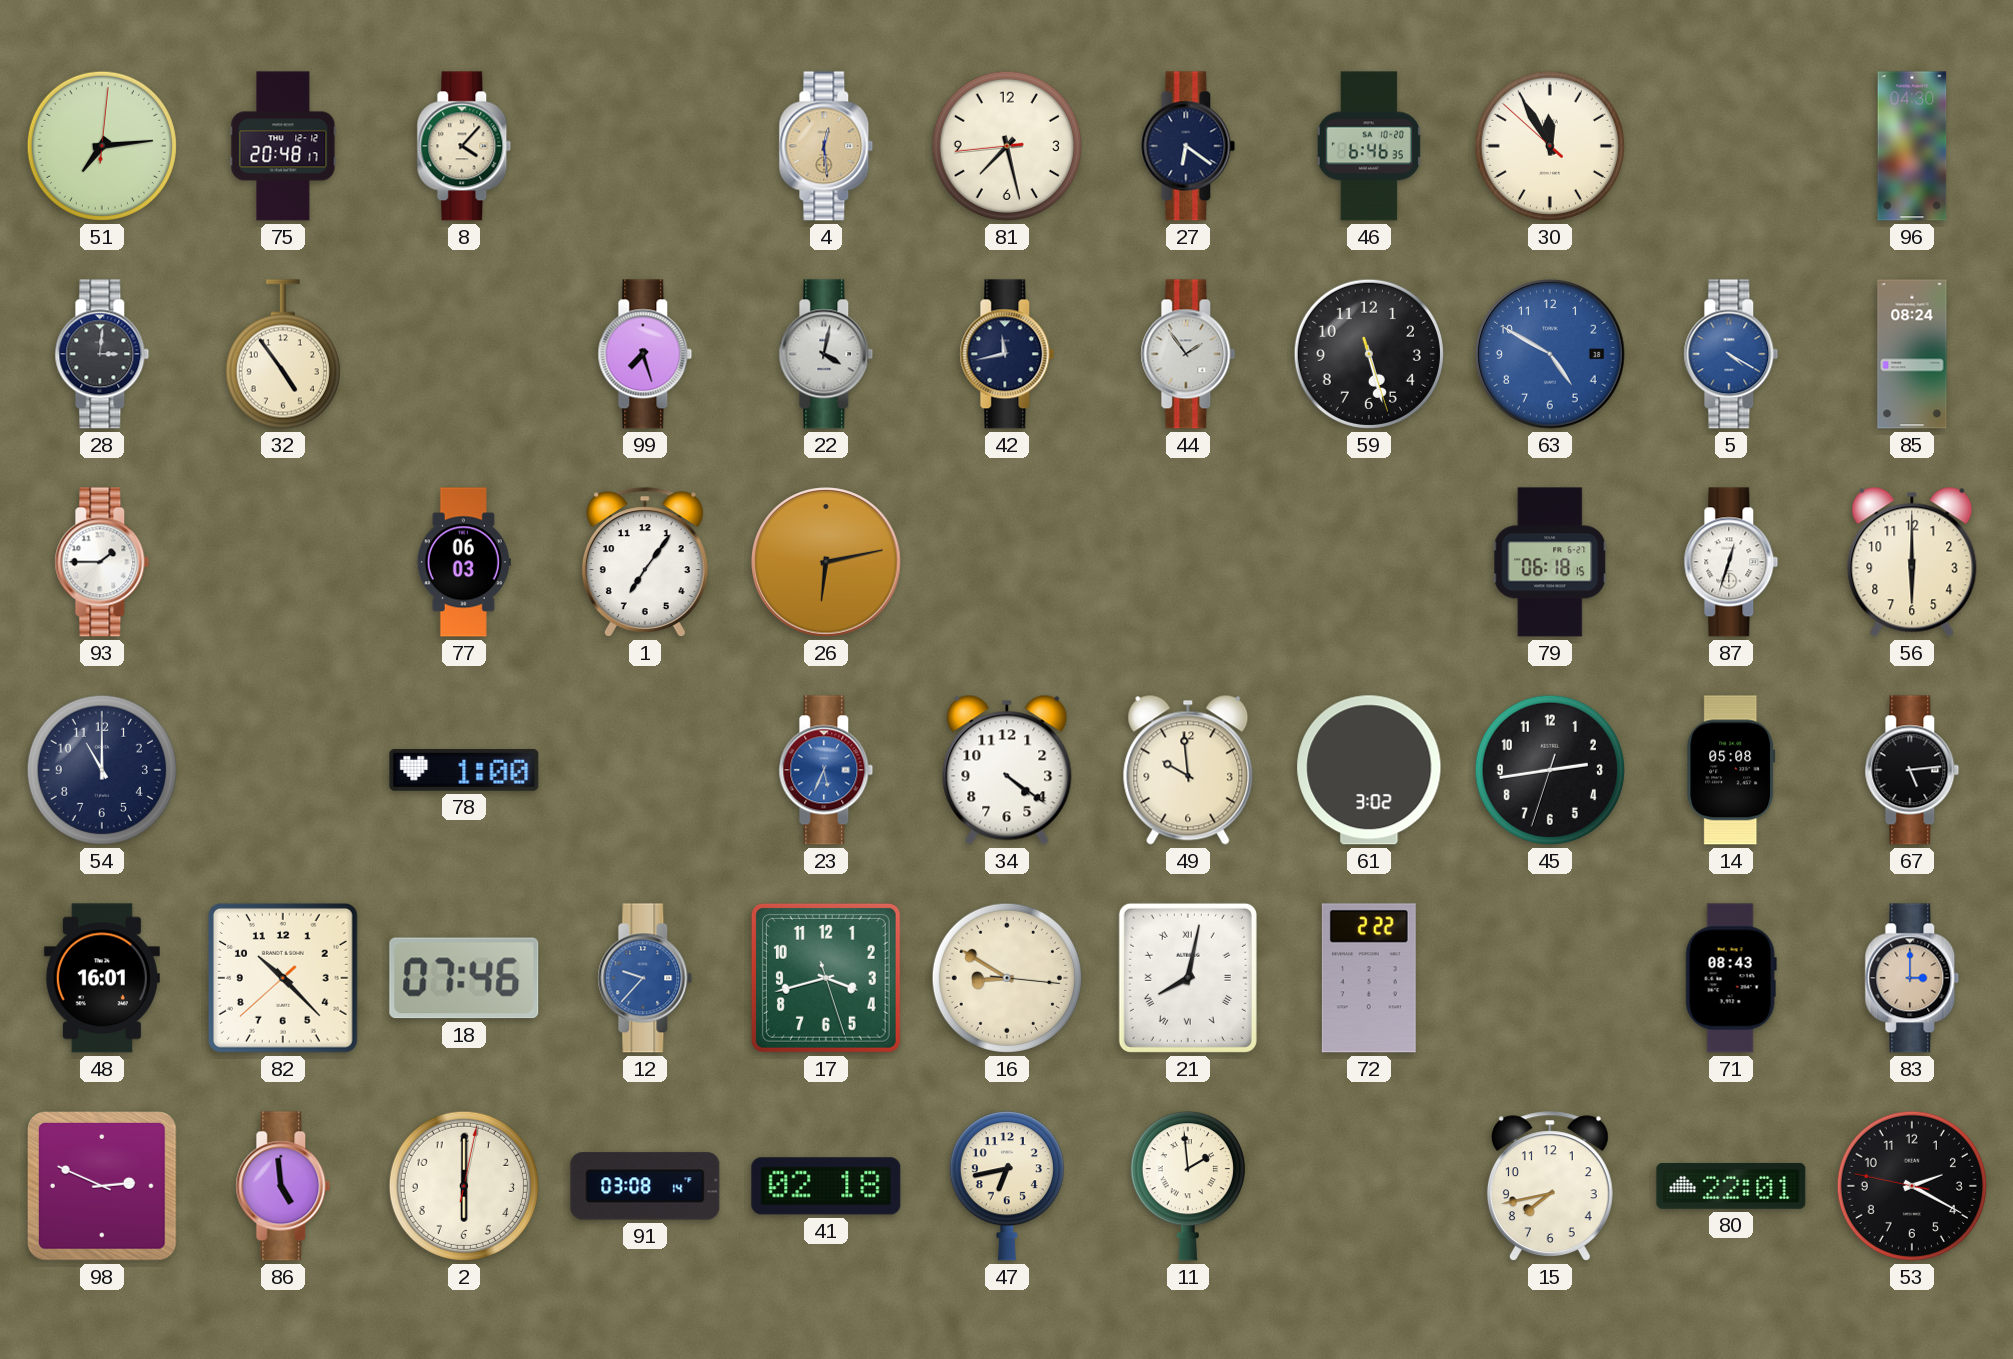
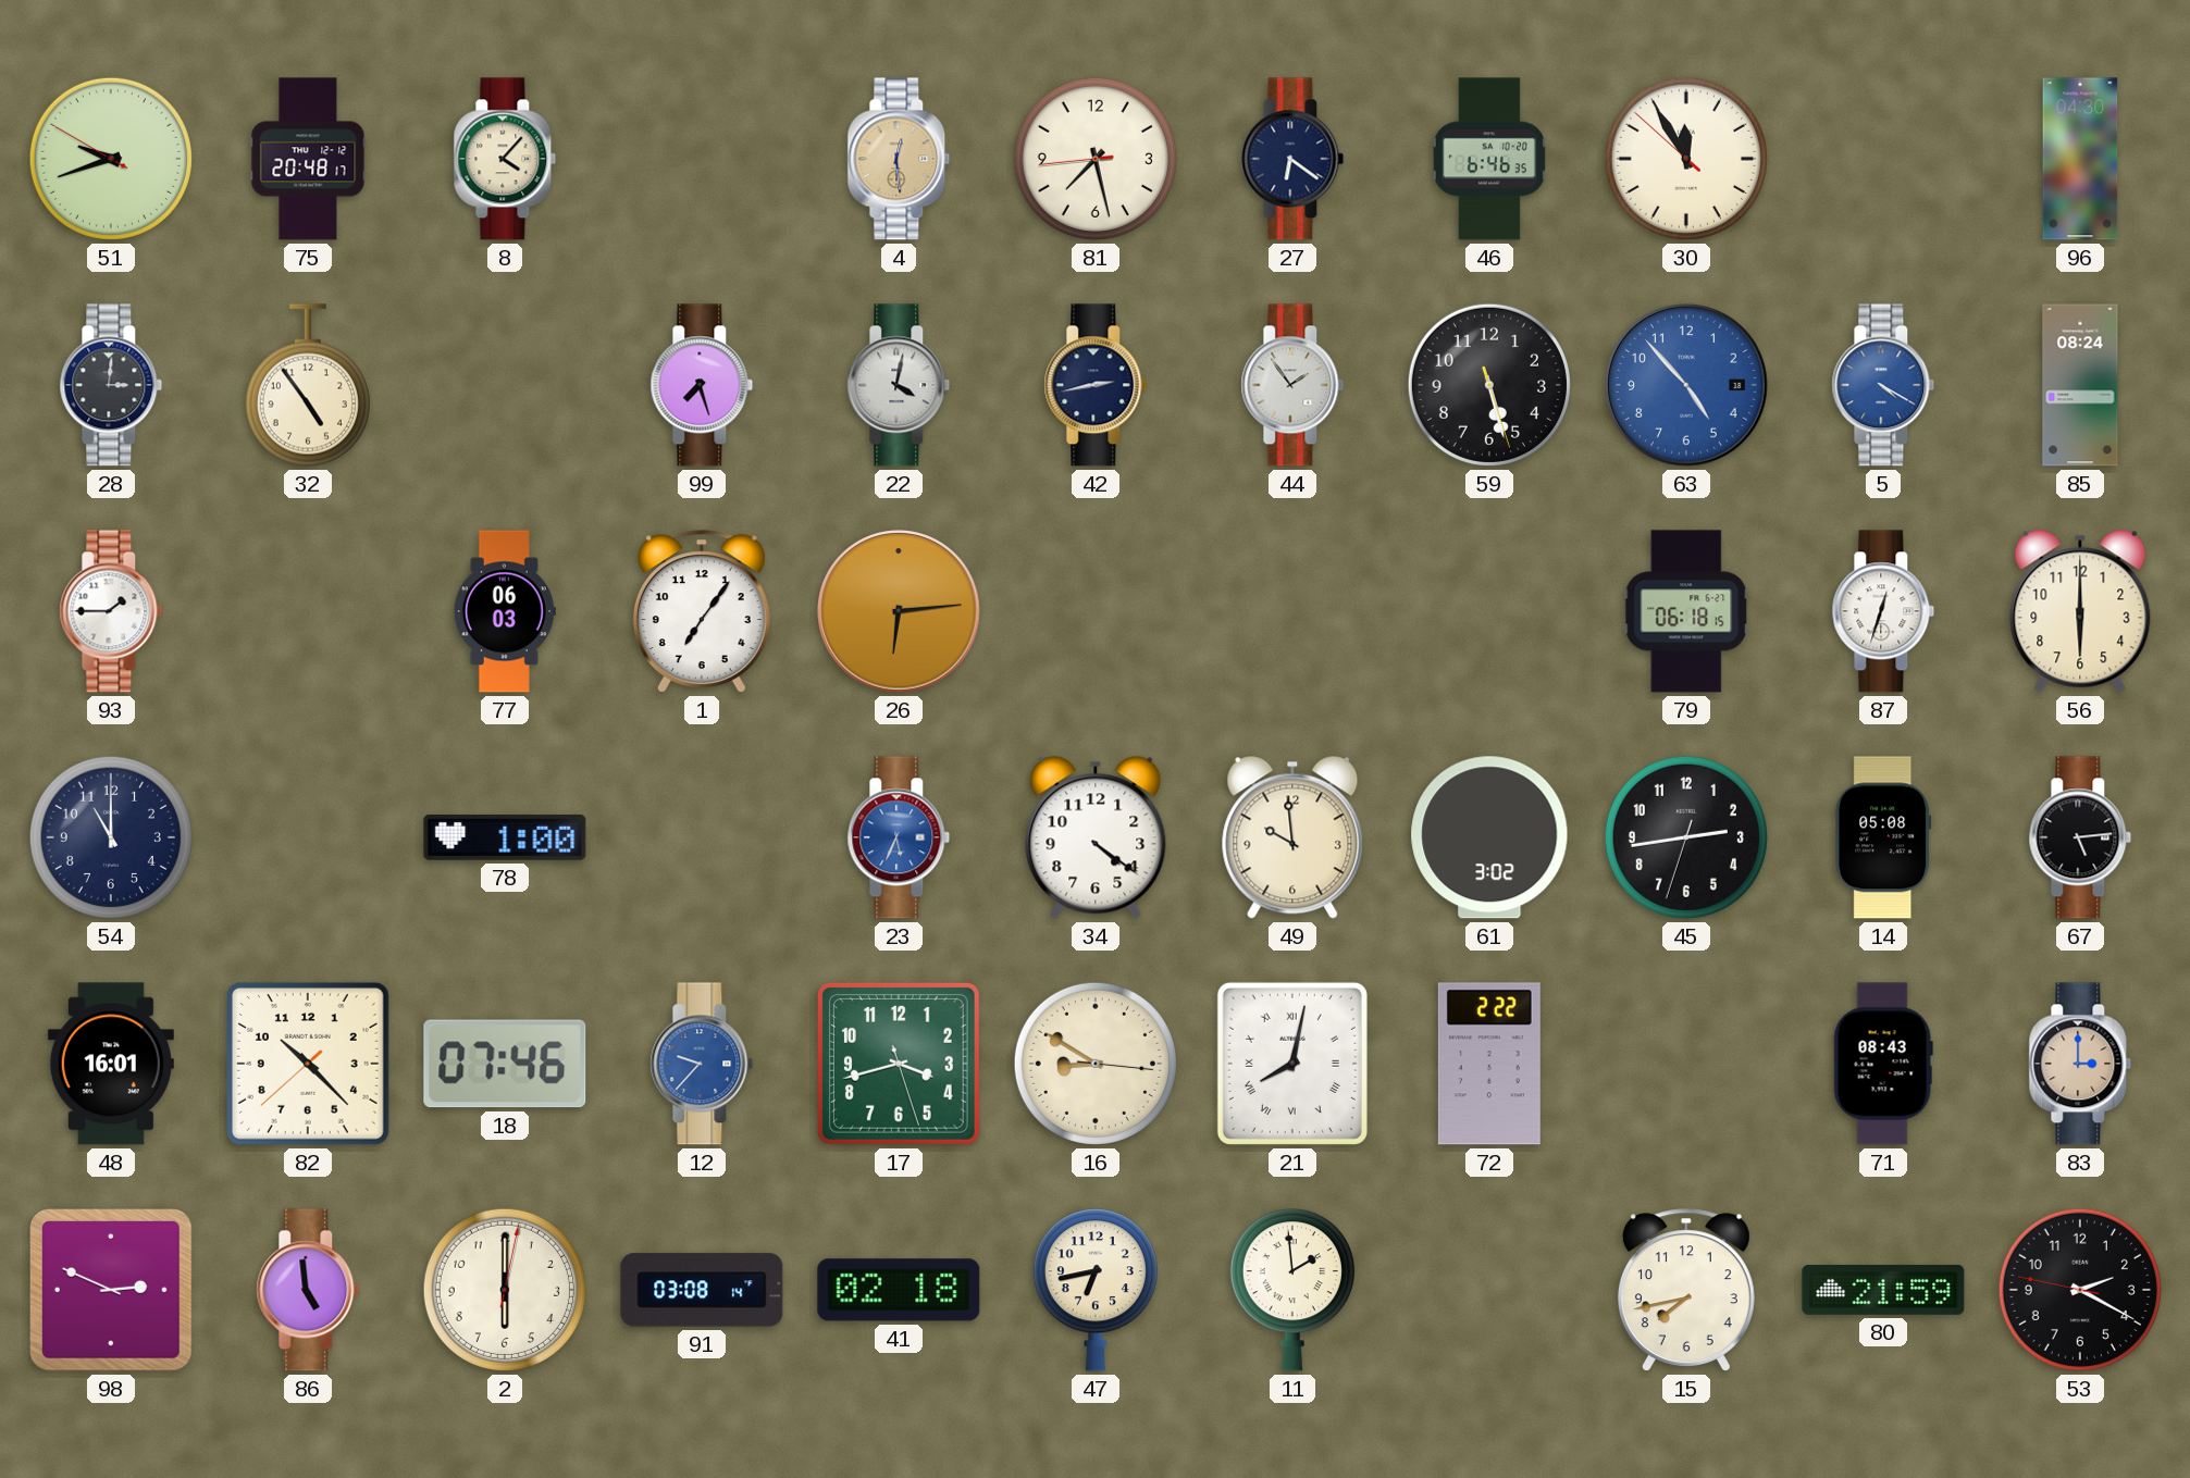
51: 7:14 -> 9:41 (111, 159)
42: 11:43 -> 2:43 (1096, 385)
63: 4:50 -> 4:53 (1686, 385)
26: 6:13 -> 6:14 (899, 611)
80: 22:01 -> 21:59 (1883, 1290)
